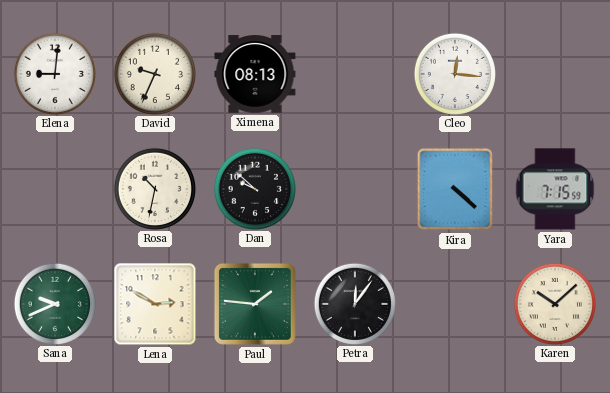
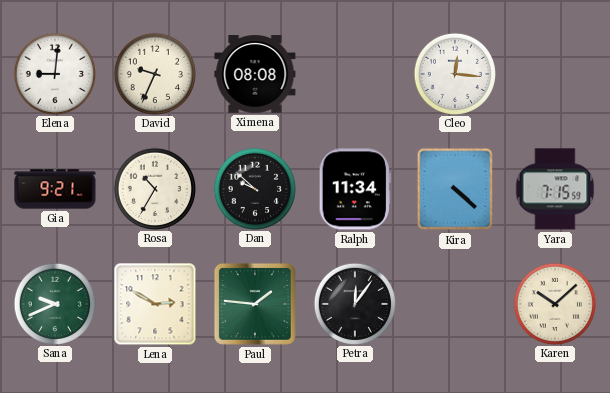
Ximena: 08:13 -> 08:08 (255, 74)
Gia: none -> 9:21 (55, 189)
Rosa: 10:32 -> 10:35 (155, 188)
Ralph: none -> 11:34 (355, 189)
